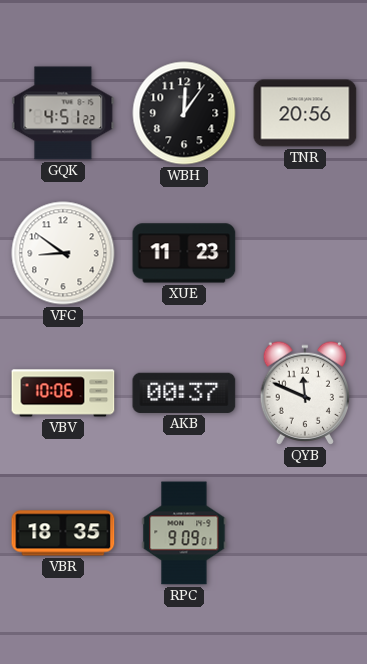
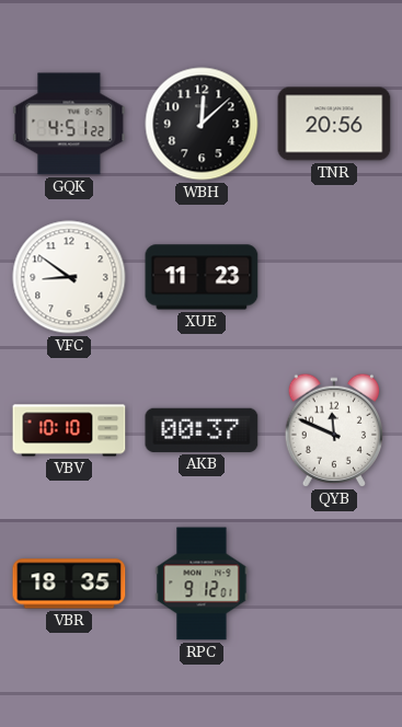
WBH: 12:06 -> 12:08 (202, 124)
VBV: 10:06 -> 10:10 (69, 430)
RPC: 9:09 -> 9:12 (202, 584)
